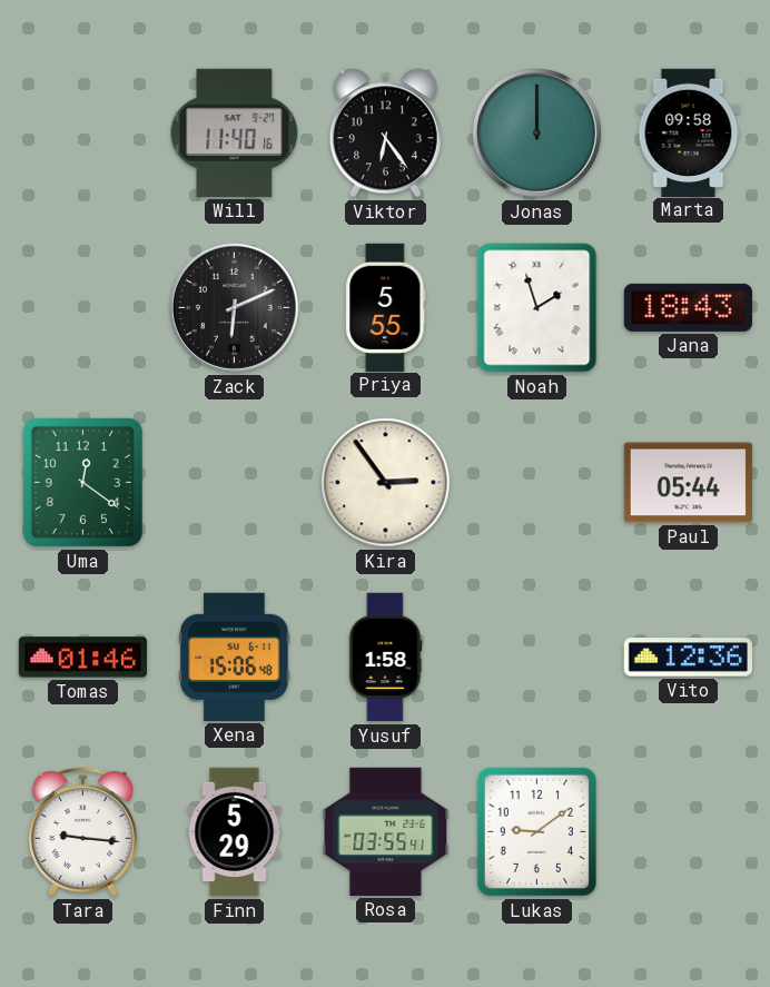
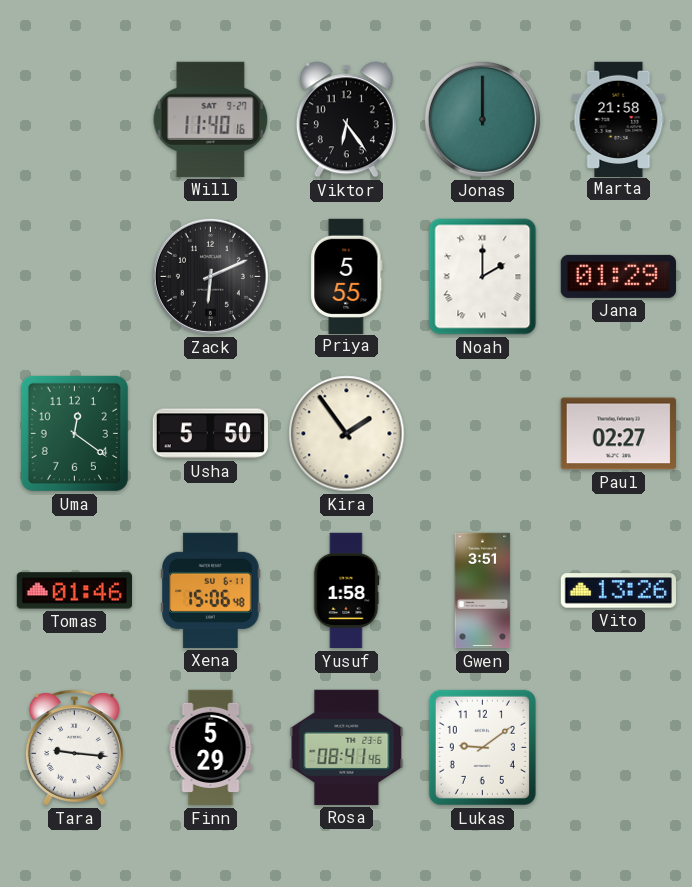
Marta: 09:58 -> 21:58 (619, 119)
Noah: 1:57 -> 2:00 (483, 277)
Jana: 18:43 -> 01:29 (618, 276)
Usha: none -> 5:50 (210, 434)
Kira: 2:54 -> 1:54 (347, 434)
Paul: 05:44 -> 02:27 (618, 434)
Gwen: none -> 3:51 (483, 591)
Vito: 12:36 -> 13:26 (618, 591)
Rosa: 03:55 -> 08:41 (347, 747)
